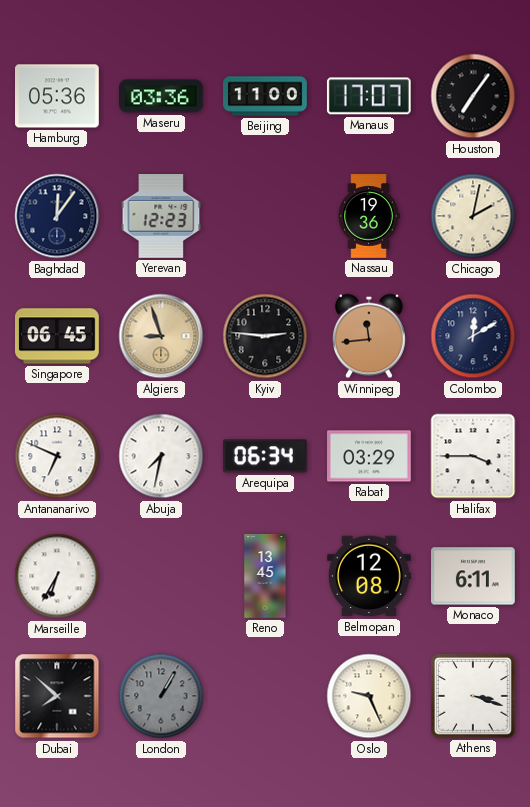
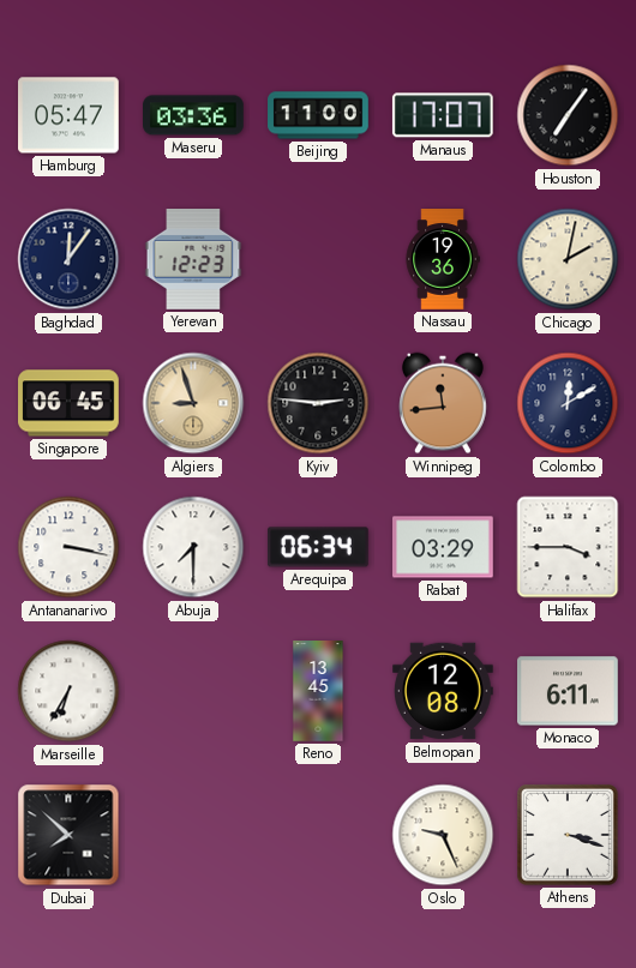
Hamburg: 05:36 -> 05:47 (70, 115)
Antananarivo: 6:49 -> 3:17 (68, 547)
Abuja: 7:32 -> 7:30 (193, 547)
London: 1:05 -> none (161, 696)
